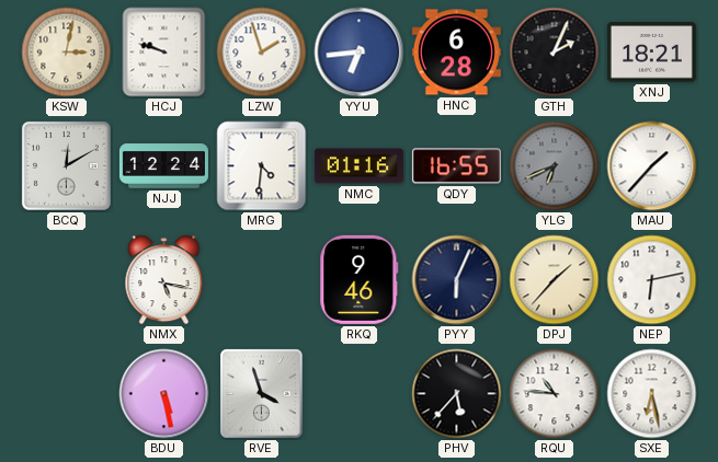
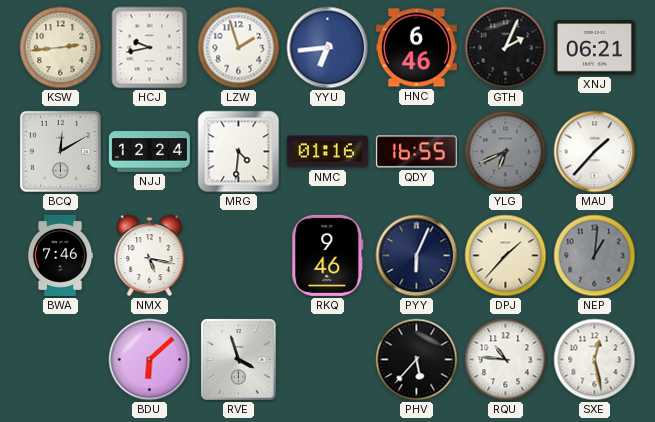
KSW: 3:02 -> 2:44 (61, 48)
HCJ: 9:48 -> 9:43 (150, 48)
HNC: 6:28 -> 6:46 (416, 48)
XNJ: 18:21 -> 06:21 (594, 48)
BWA: none -> 7:46 (60, 255)
NEP: 6:13 -> 1:01 (595, 256)
NEP dial: white -> grey (595, 256)
BDU: 5:28 -> 6:08 (150, 360)
SXE: 6:28 -> 12:28 (595, 360)
